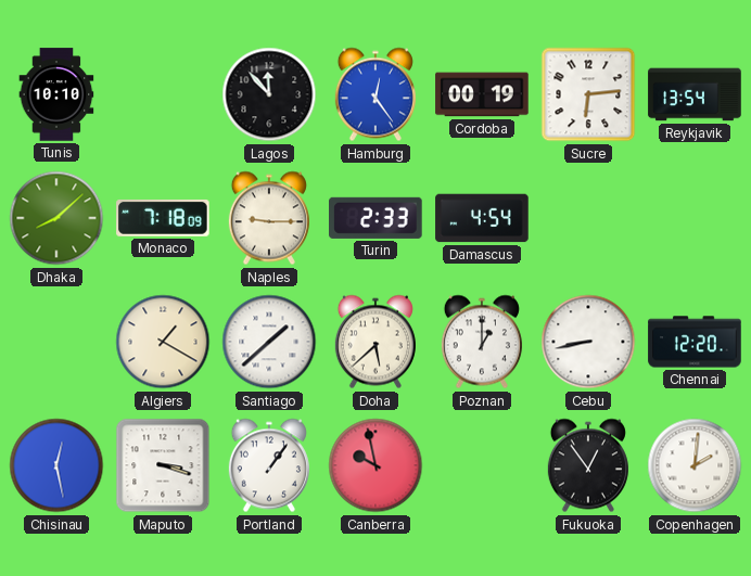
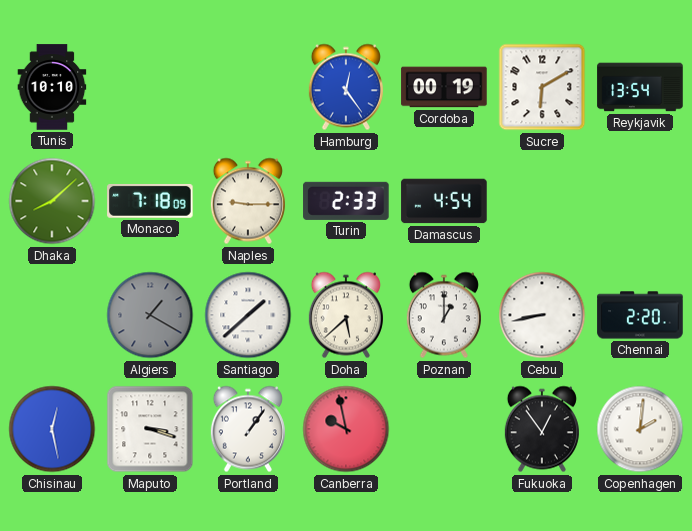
Lagos: 11:53 -> none (269, 94)
Sucre: 6:14 -> 6:10 (542, 87)
Algiers dial: cream -> grey (150, 315)
Chennai: 12:20 -> 2:20 (640, 315)
